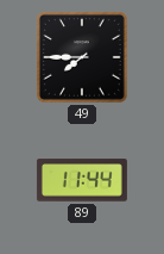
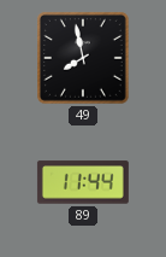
49: 7:45 -> 7:58 (84, 59)
